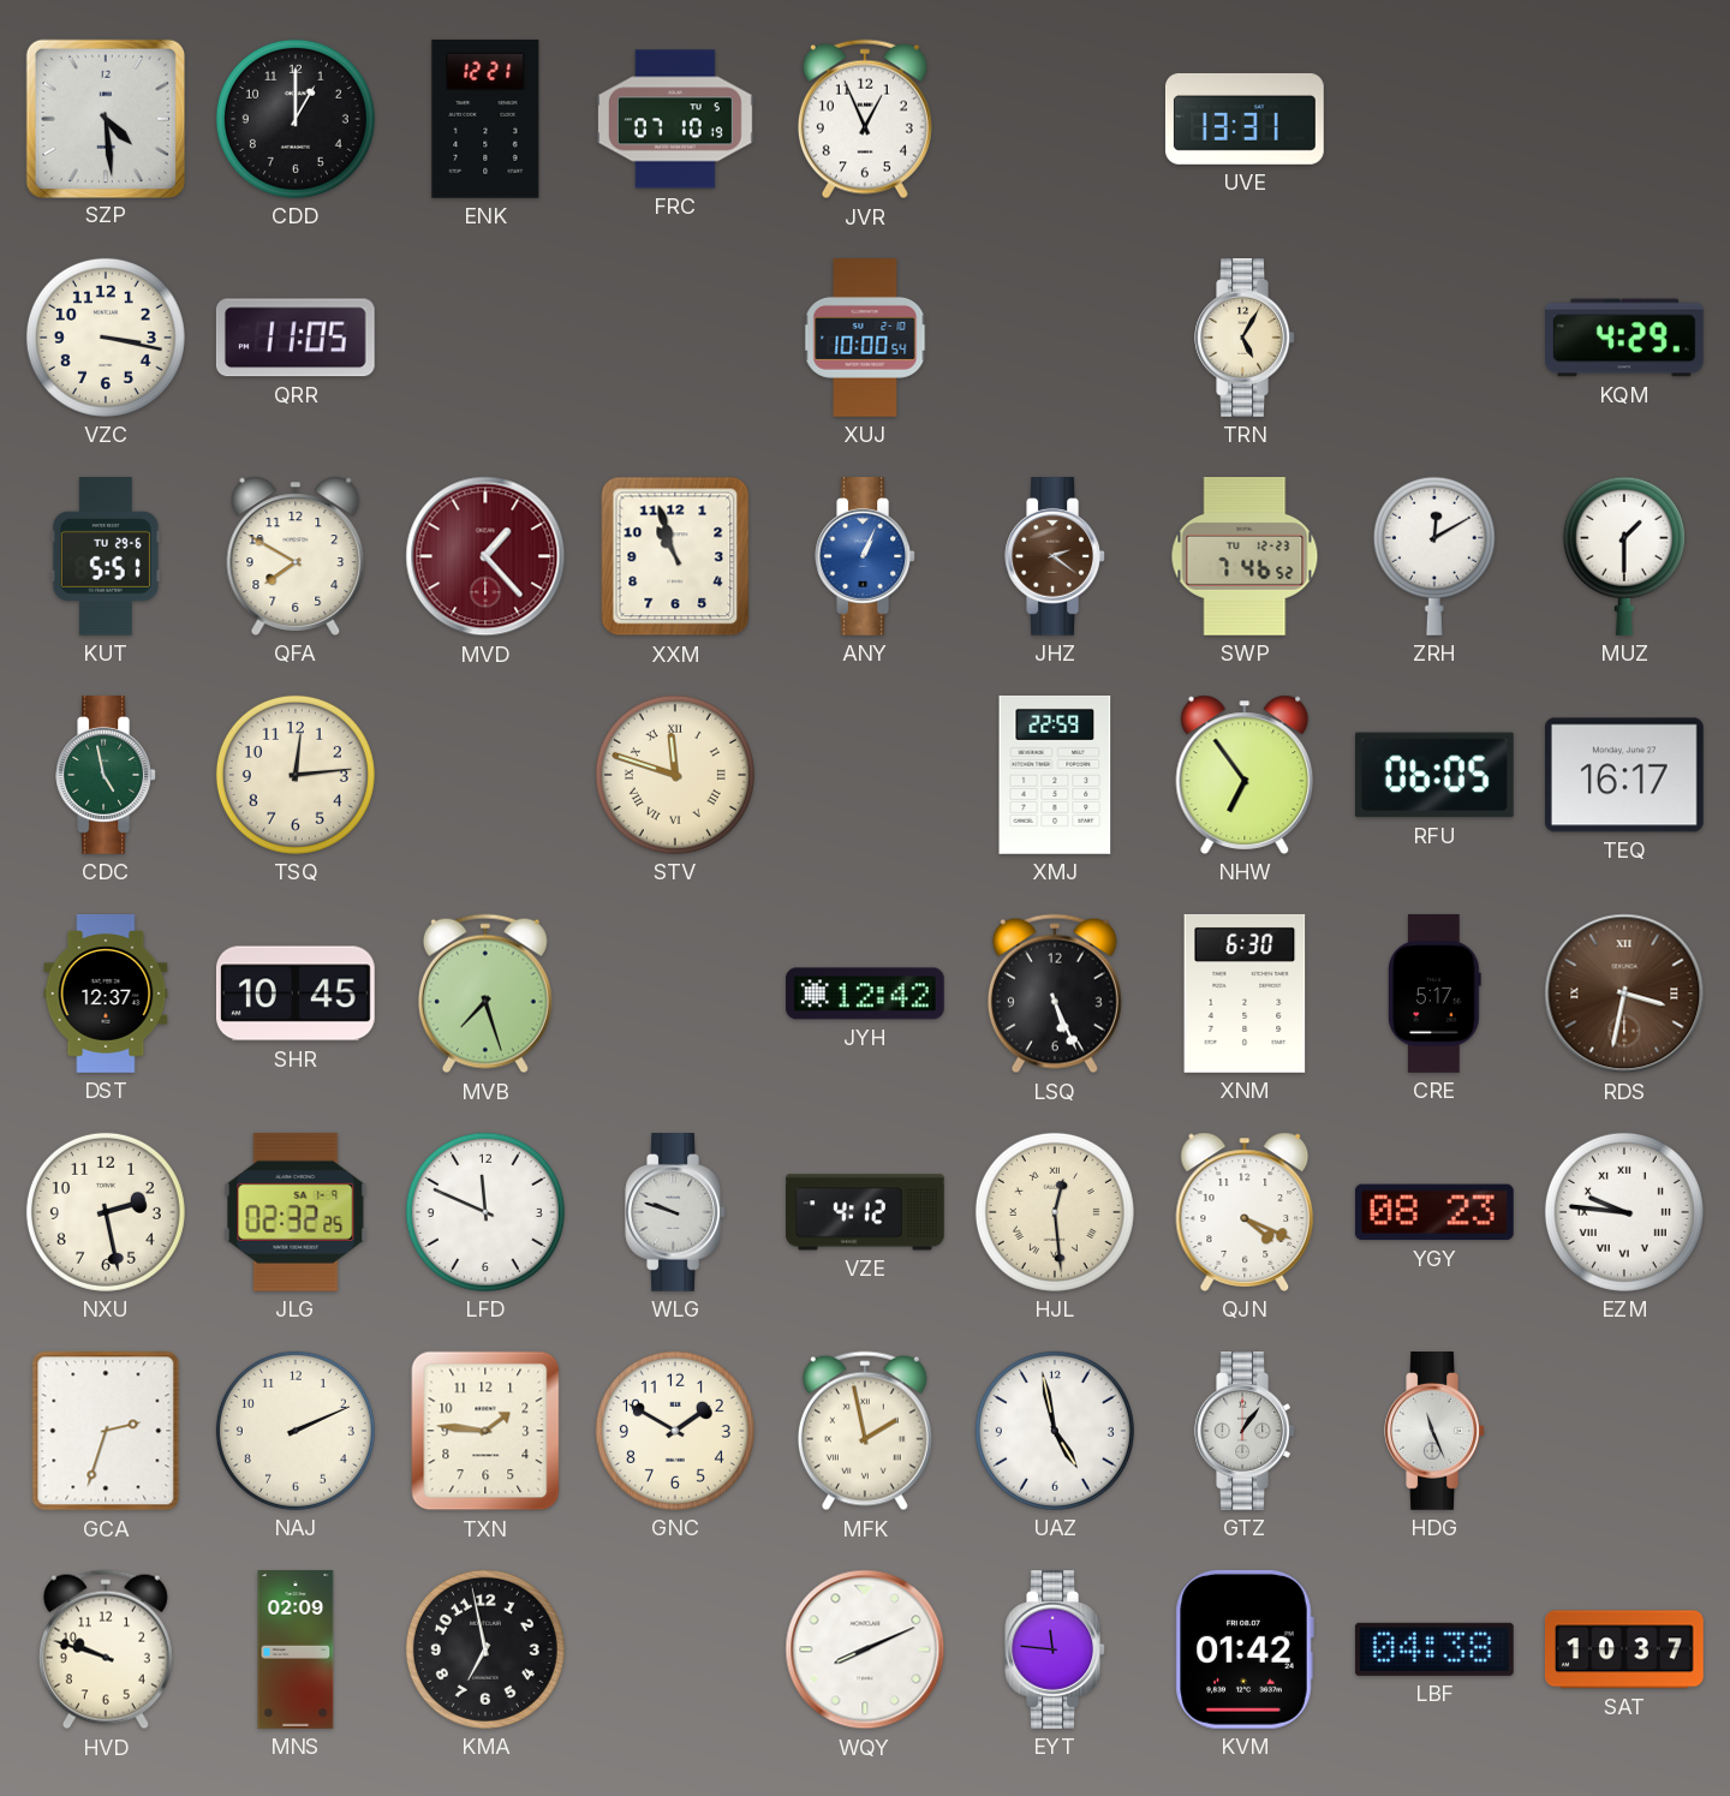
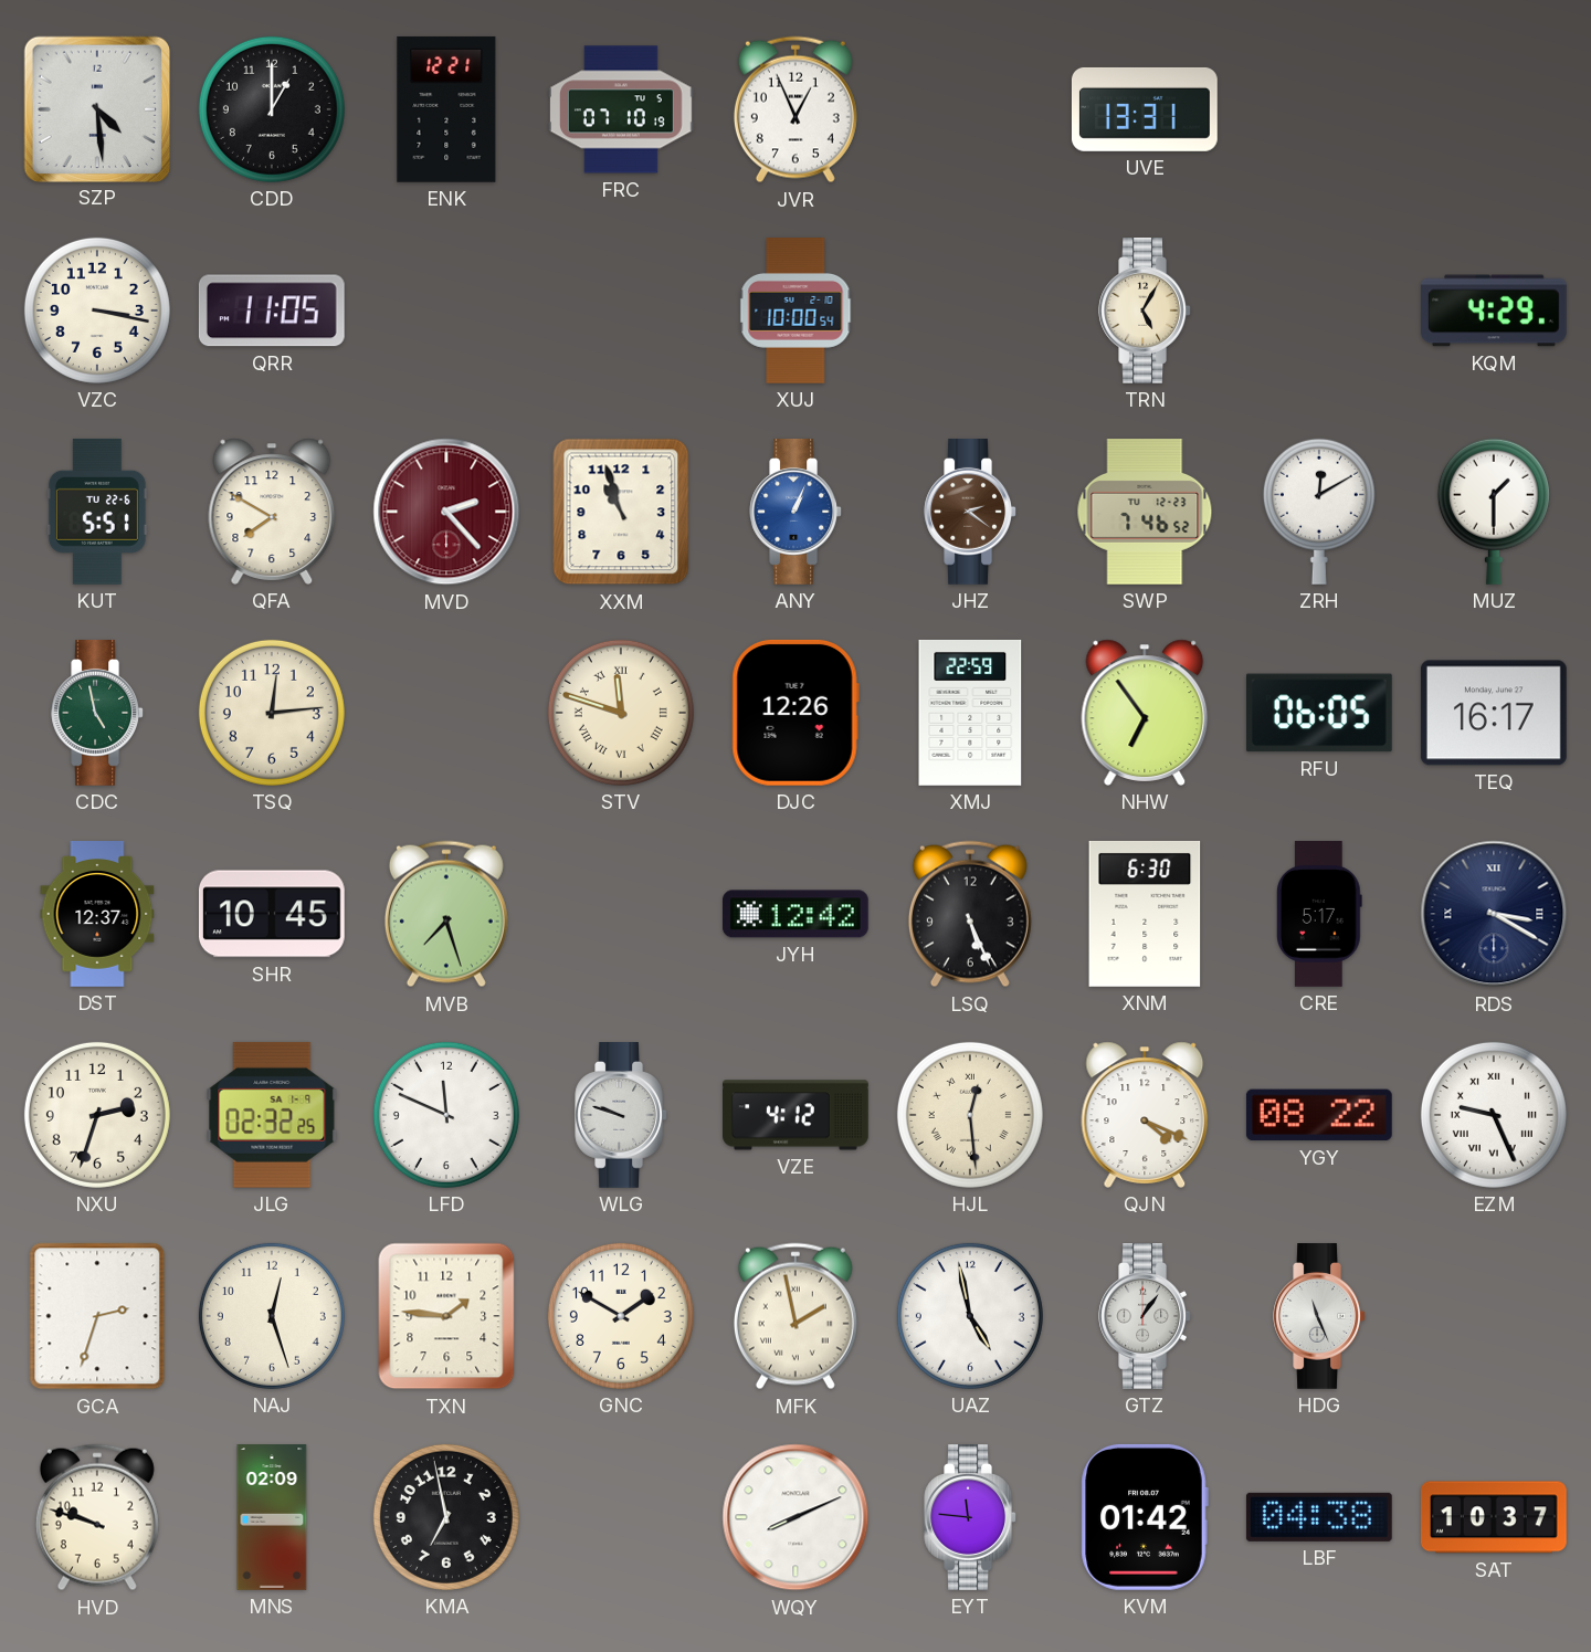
KUT date: TU 29-6 -> TU 22-6 (97, 512)
MVD: 1:23 -> 2:23 (446, 512)
DJC: none -> 12:26 (795, 713)
RDS: 3:32 -> 3:20 (1494, 914)
RDS dial: brown -> navy (1494, 914)
NXU: 2:28 -> 2:33 (97, 1115)
YGY: 08:23 -> 08:22 (1319, 1115)
EZM: 9:46 -> 9:26 (1494, 1115)
NAJ: 2:11 -> 12:27 (272, 1316)
